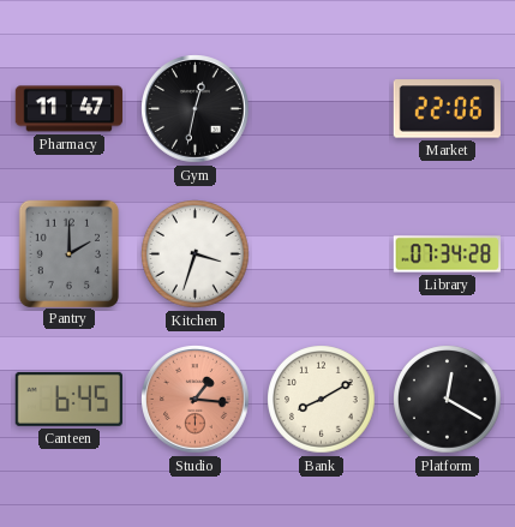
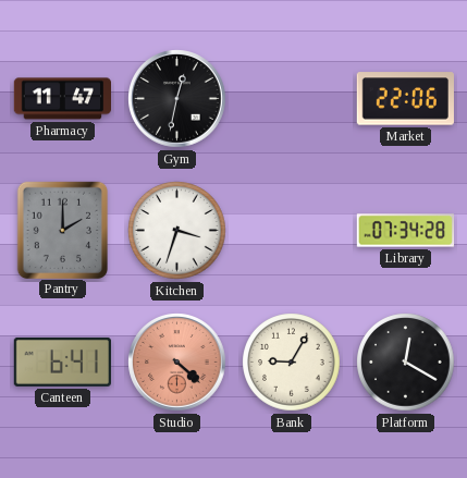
Canteen: 6:45 -> 6:41 (62, 361)
Studio: 1:16 -> 4:22 (177, 363)
Bank: 8:10 -> 9:05 (292, 363)
